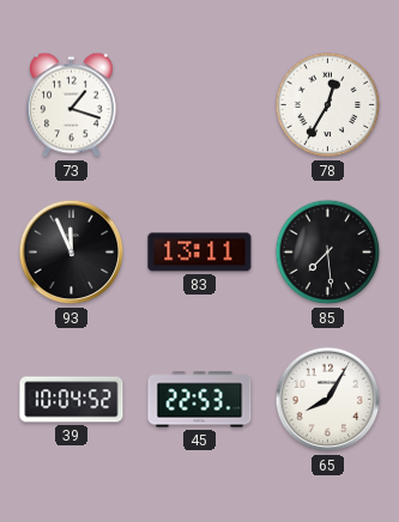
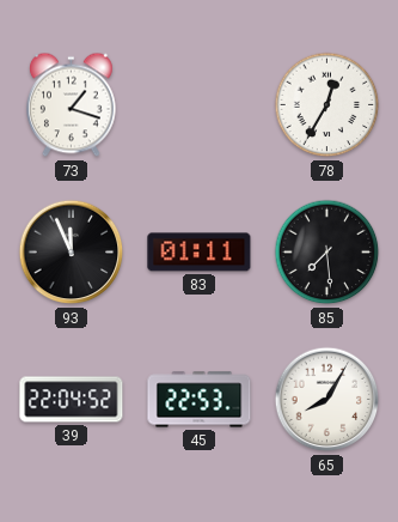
83: 13:11 -> 01:11 (200, 253)
39: 10:04 -> 22:04 (72, 400)
